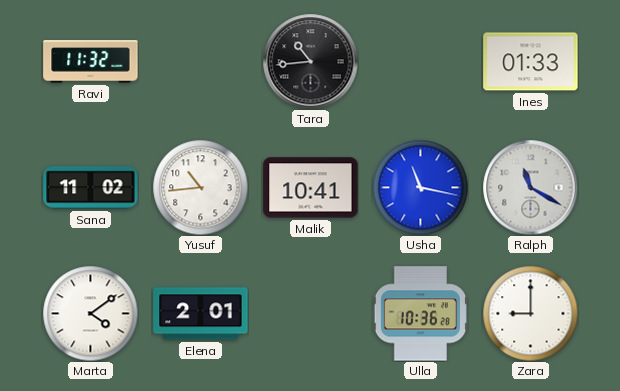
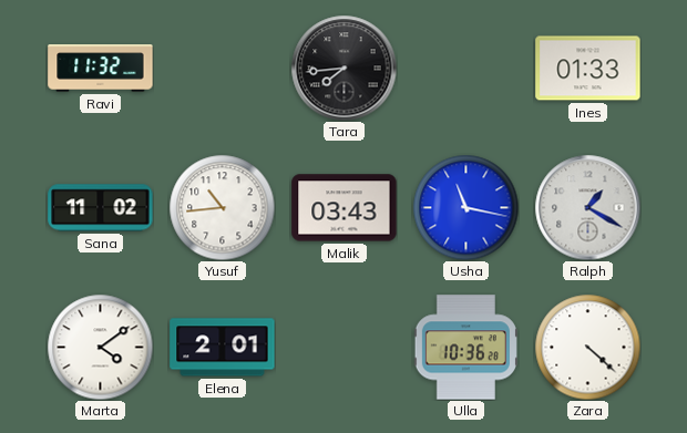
Tara: 10:44 -> 7:44 (343, 68)
Malik: 10:41 -> 03:43 (345, 208)
Ralph: 11:20 -> 1:20 (587, 207)
Zara: 9:00 -> 4:22 (587, 347)
